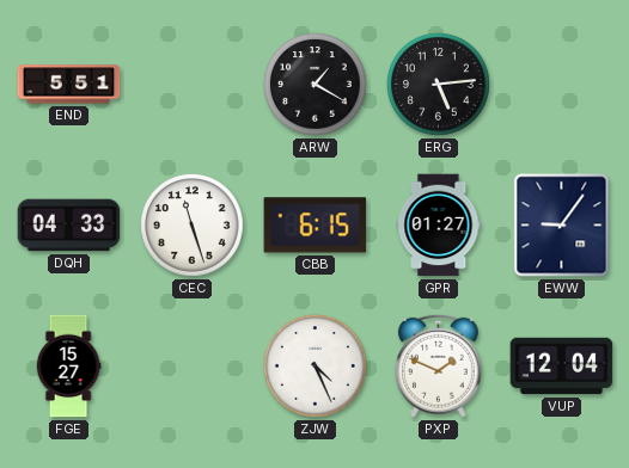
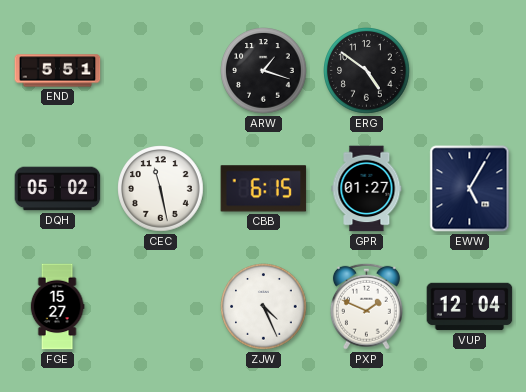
ARW: 1:20 -> 1:18 (264, 71)
ERG: 5:14 -> 4:51 (367, 71)
DQH: 04:33 -> 05:02 (58, 189)
CEC: 11:27 -> 11:28 (161, 189)
EWW: 9:06 -> 5:05 (470, 189)
